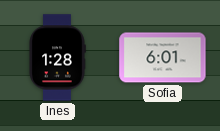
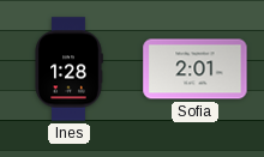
Sofia: 6:01 -> 2:01 (196, 70)
